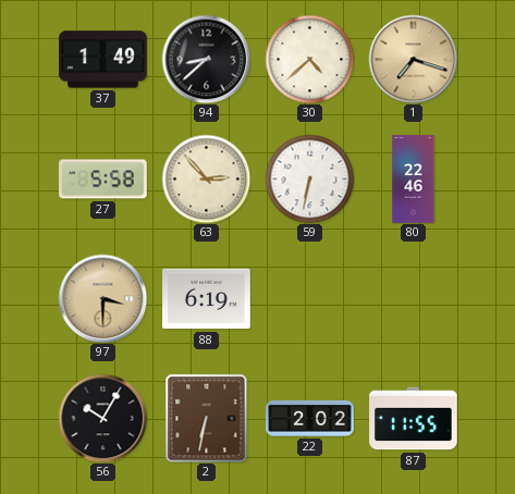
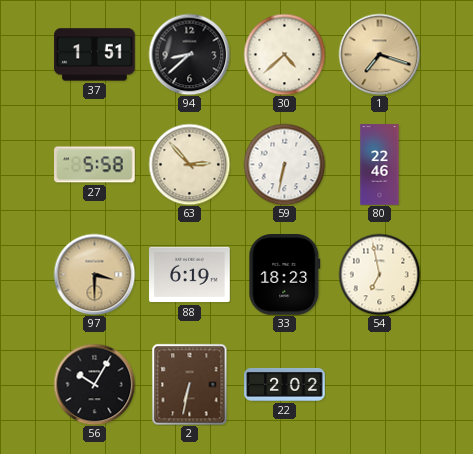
37: 1:49 -> 1:51 (95, 55)
33: none -> 18:23 (285, 275)
54: none -> 6:58 (379, 274)
87: 11:55 -> none (414, 419)
